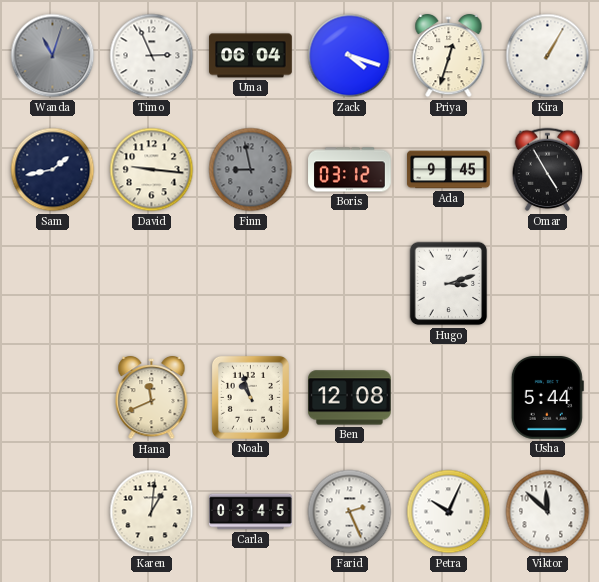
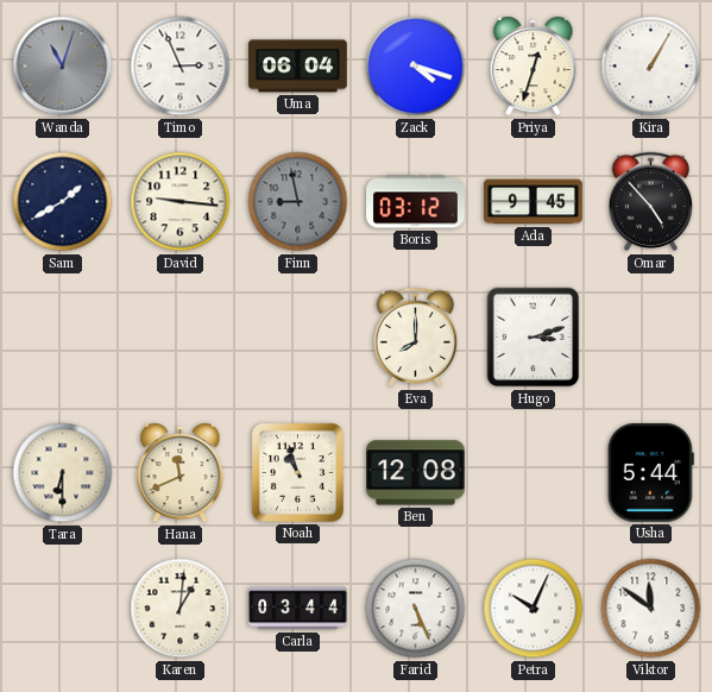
Sam: 1:43 -> 1:40 (63, 202)
Omar: 4:55 -> 4:53 (651, 202)
Eva: none -> 8:00 (416, 338)
Tara: none -> 6:30 (63, 473)
Carla: 03:45 -> 03:44 (298, 609)
Farid: 2:26 -> 5:26 (416, 609)
Viktor: 11:52 -> 11:51 (651, 609)
